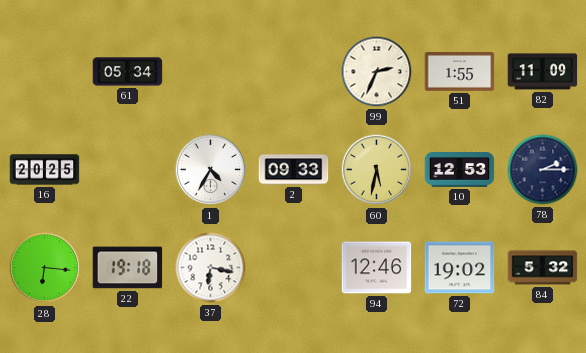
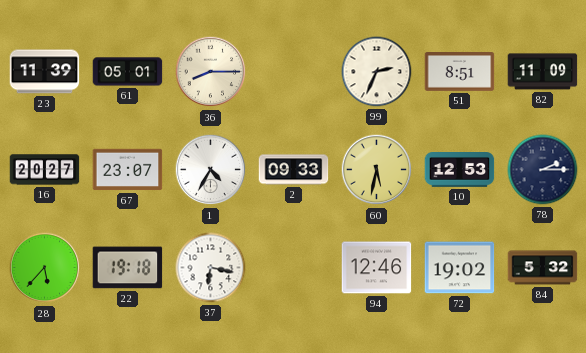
23: none -> 11:39 (45, 72)
61: 05:34 -> 05:01 (128, 72)
36: none -> 8:15 (211, 72)
51: 1:55 -> 8:51 (460, 72)
16: 20:25 -> 20:27 (45, 170)
67: none -> 23:07 (128, 170)
28: 6:16 -> 5:37 (45, 268)
